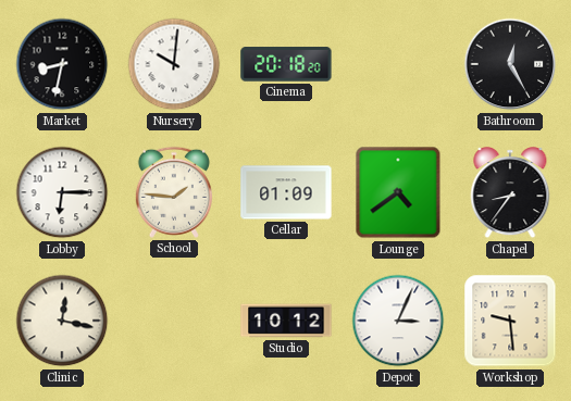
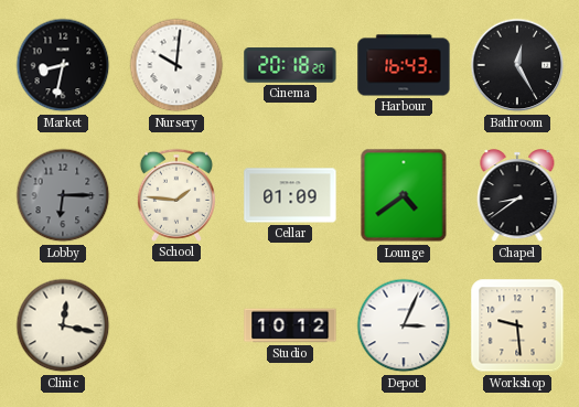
Harbour: none -> 16:43 (404, 65)
Lobby dial: white -> grey (63, 195)
Chapel: 8:36 -> 8:39 (517, 196)
